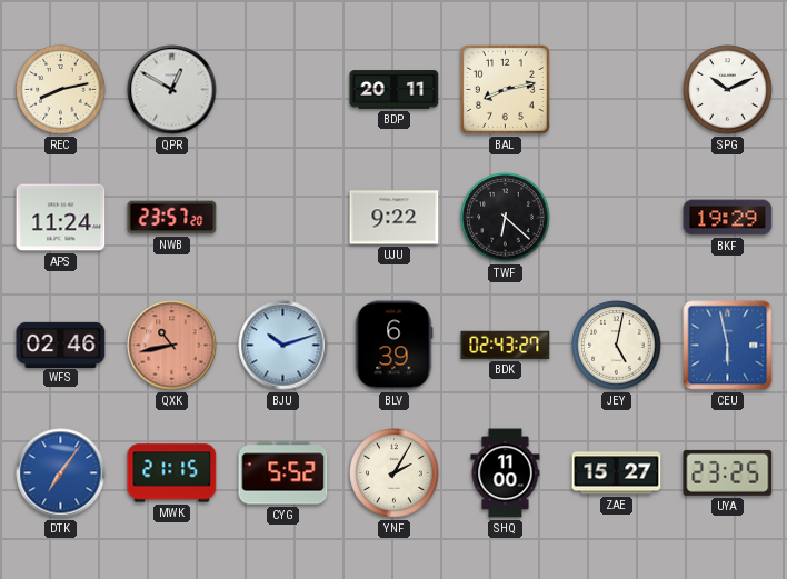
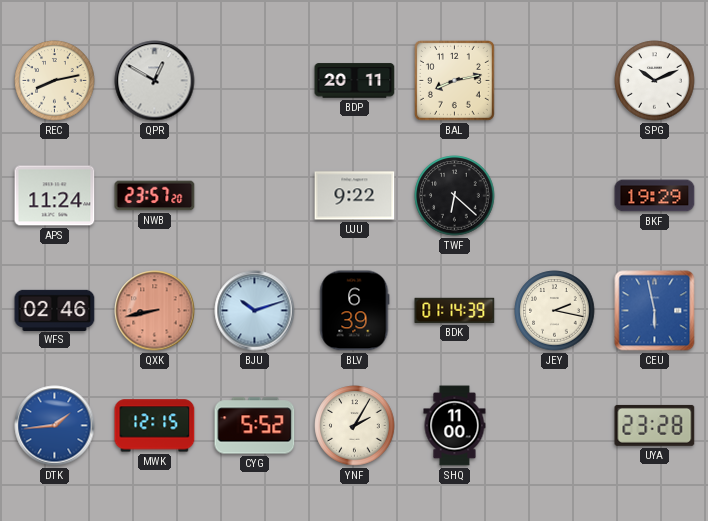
QXK: 10:43 -> 8:43 (155, 311)
BDK: 02:43 -> 01:14 (455, 310)
JEY: 5:02 -> 2:17 (555, 311)
DTK: 7:06 -> 1:44 (55, 426)
MWK: 21:15 -> 12:15 (155, 426)
ZAE: 15:27 -> none (617, 473)
UYA: 23:25 -> 23:28 (655, 425)
